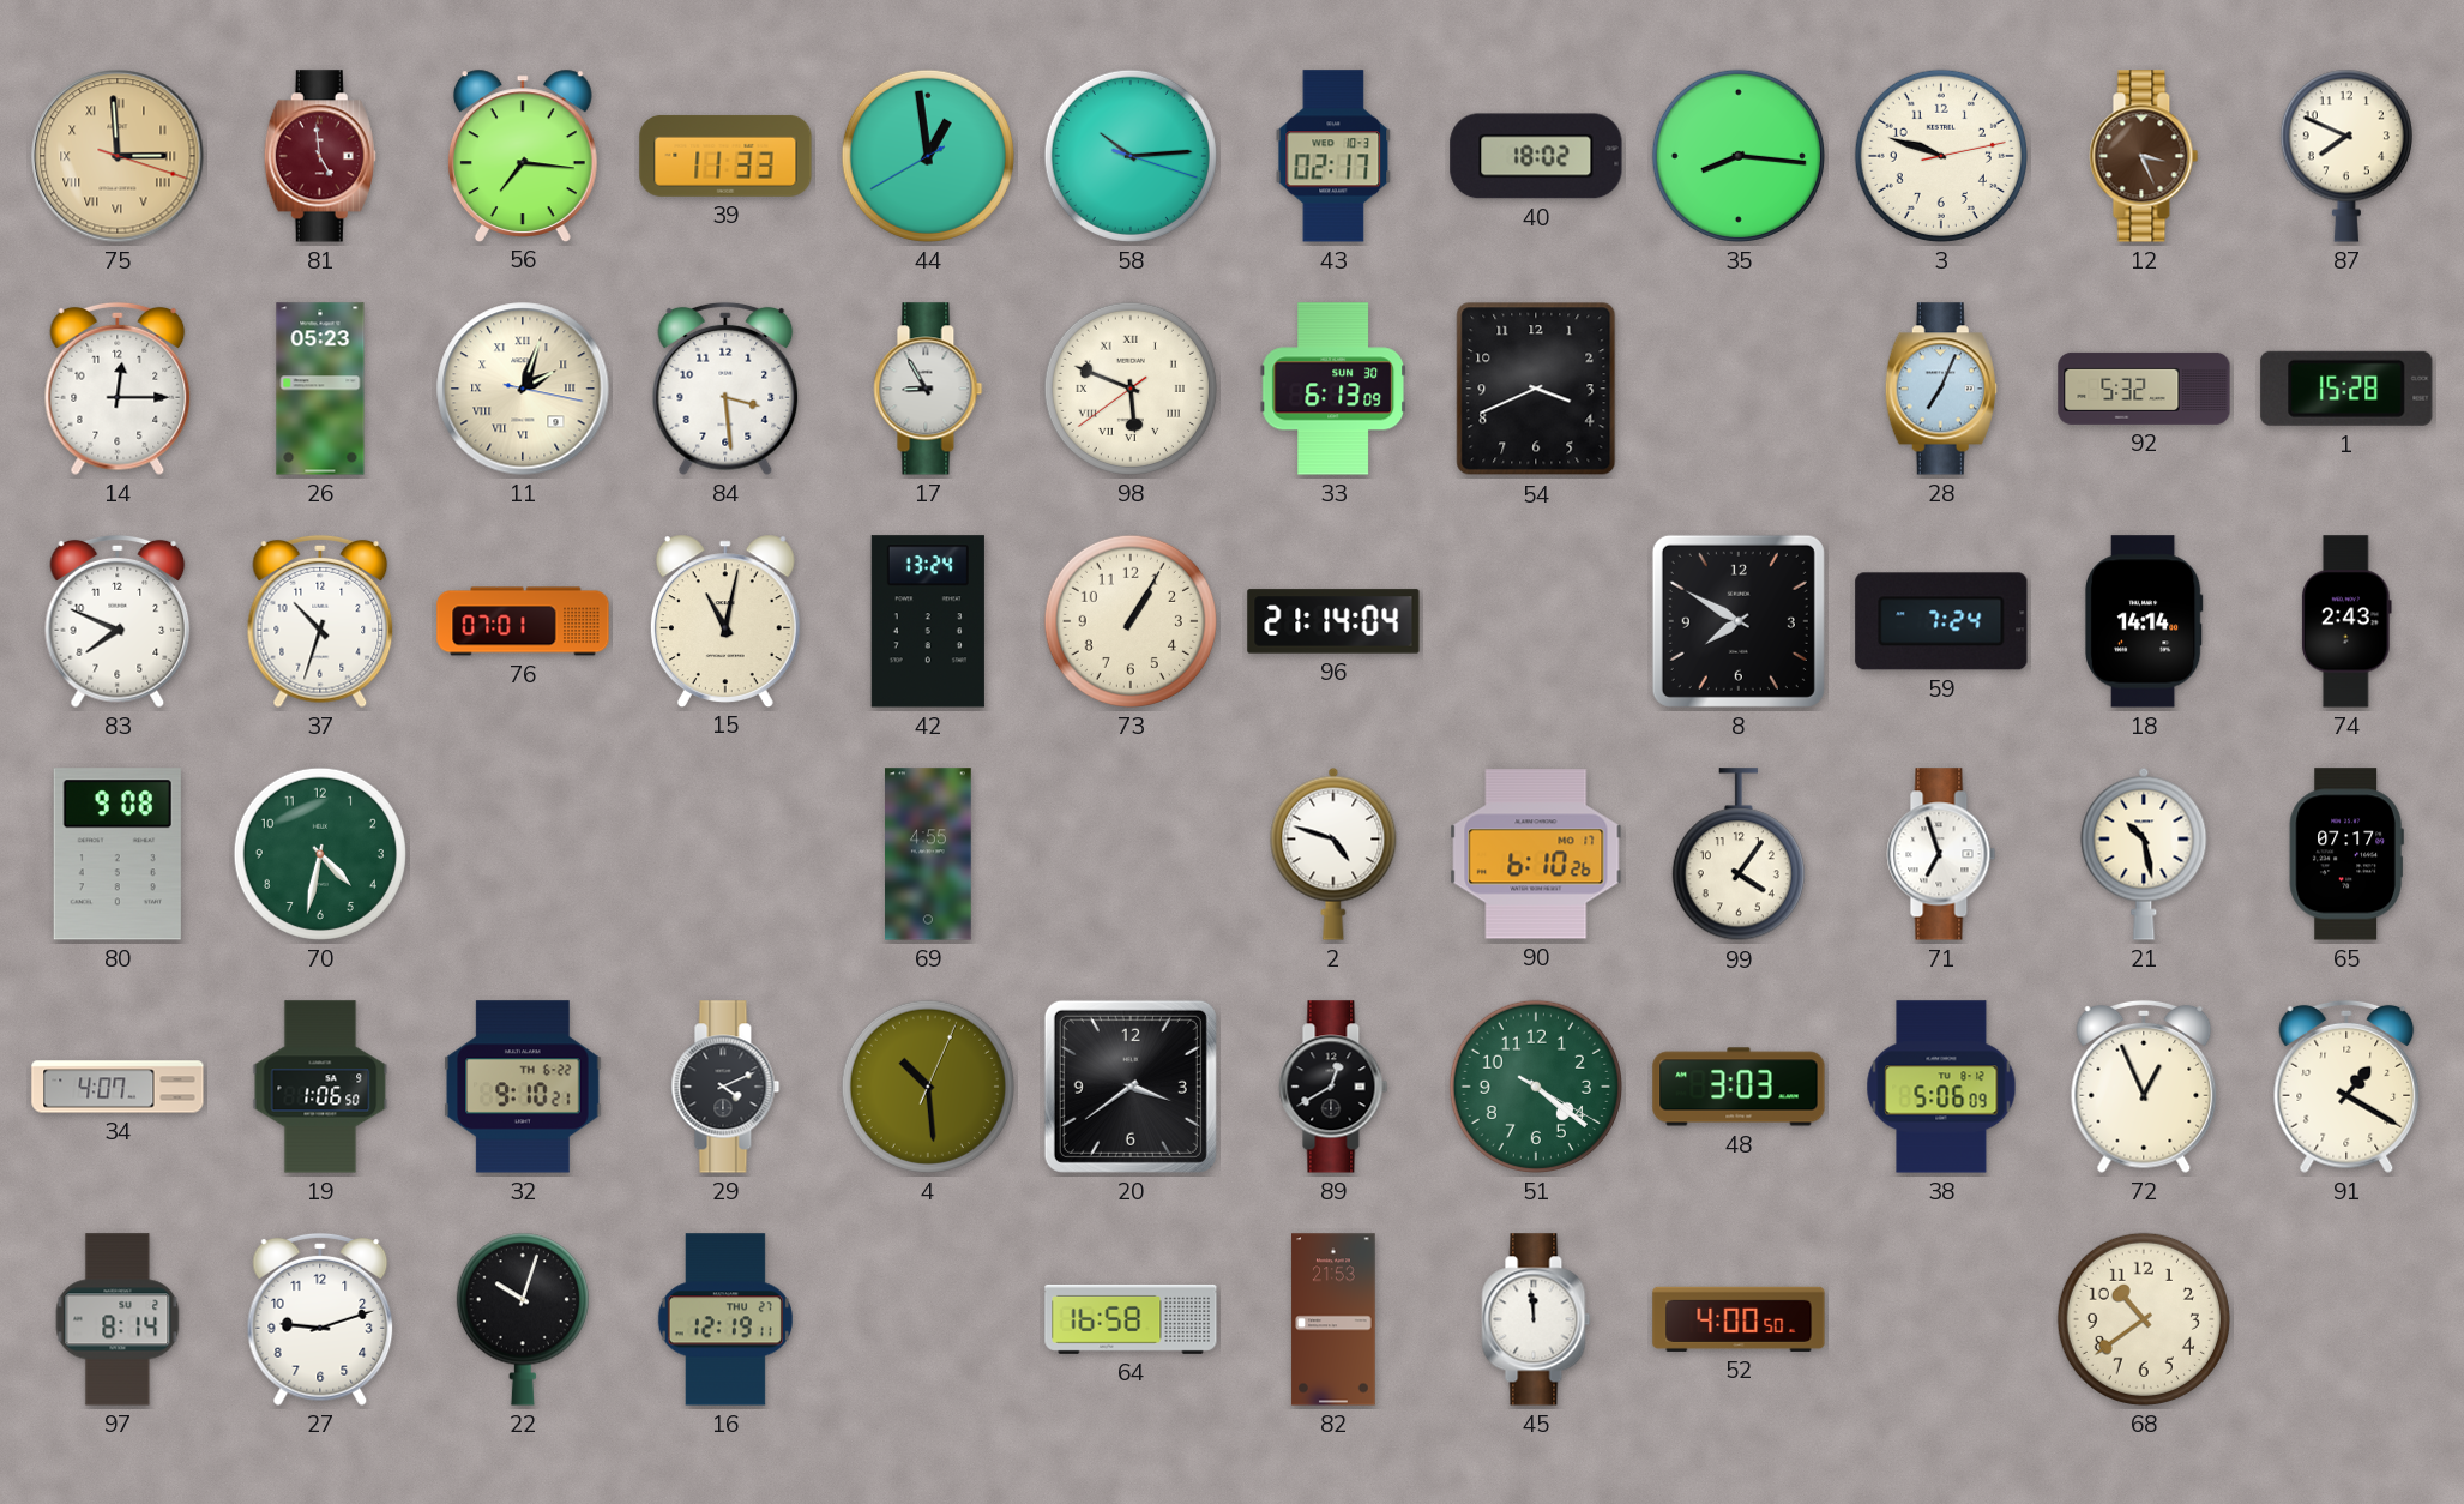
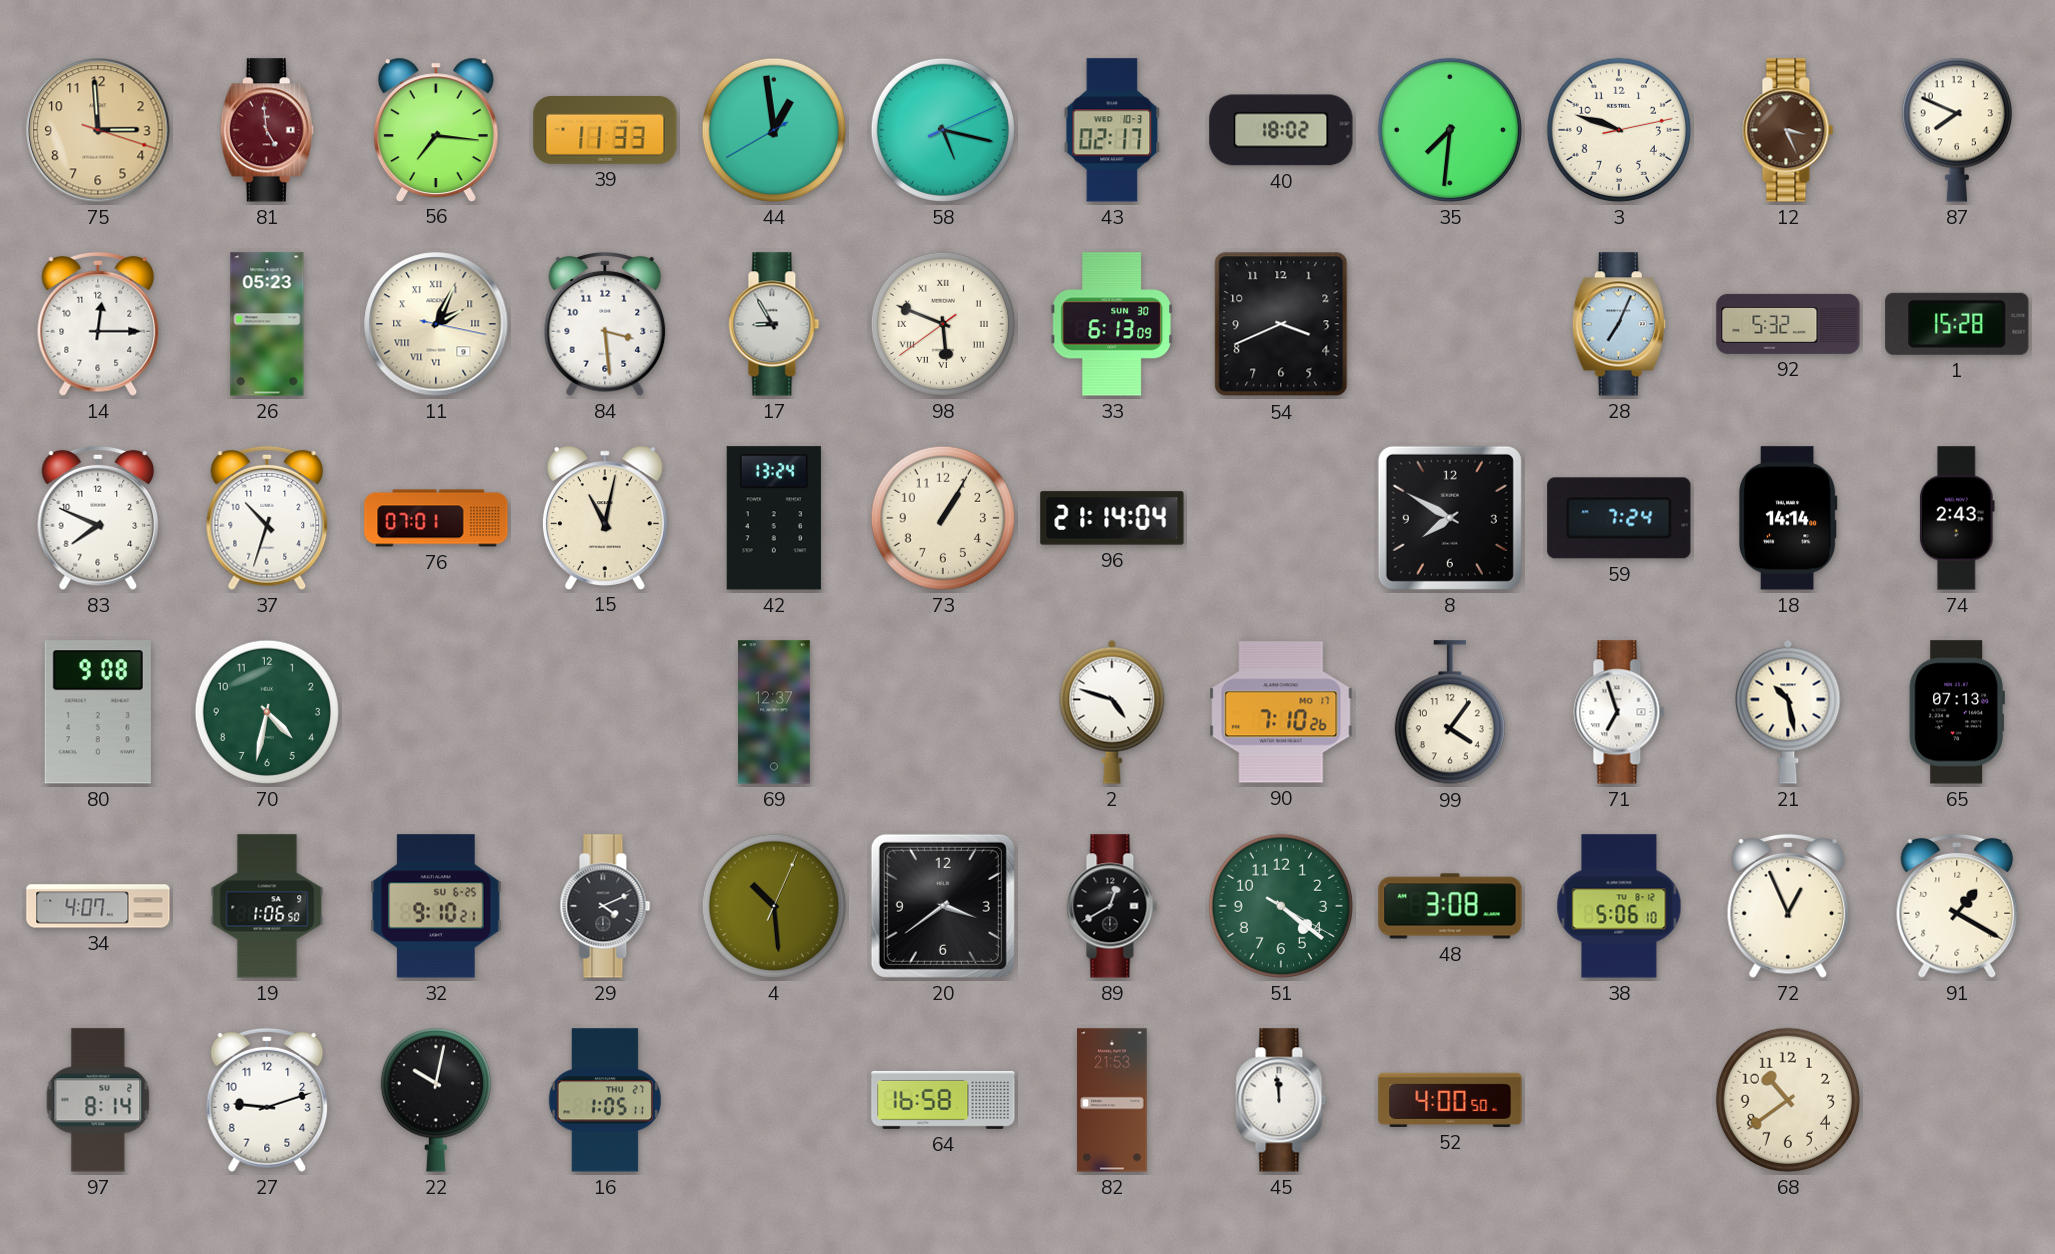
75 numerals: Roman -> Arabic (98, 130)
58: 10:14 -> 5:17 (943, 130)
35: 8:16 -> 7:31 (1450, 130)
11: 2:03 -> 2:04 (436, 324)
69: 4:55 -> 12:37 (775, 712)
90: 6:10 -> 7:10 (1281, 712)
65: 07:17 -> 07:13 (1957, 712)
32 date: TH 6-22 -> SU 6-25 (436, 906)
48: 3:03 -> 3:08 (1450, 906)
38: 5:06:09 -> 5:06:10 (1619, 906)
22: 10:03 -> 10:02 (436, 1100)
16: 12:19 -> 1:05 (605, 1100)
